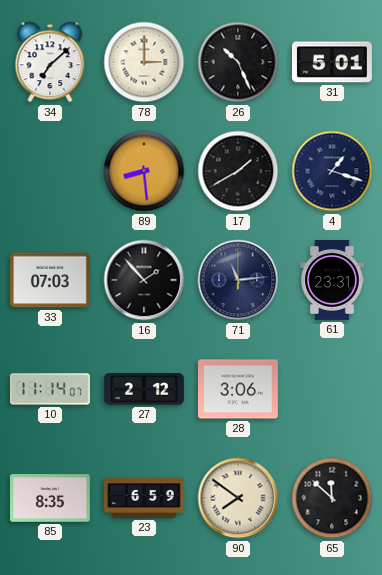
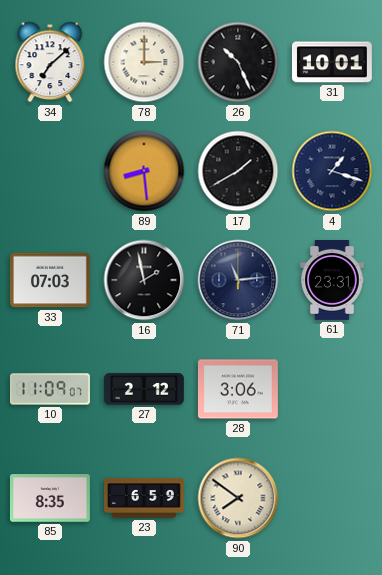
31: 5:01 -> 10:01 (332, 62)
16: 1:53 -> 1:58 (144, 280)
10: 11:14 -> 11:09 (51, 389)
65: 11:52 -> none (332, 498)
